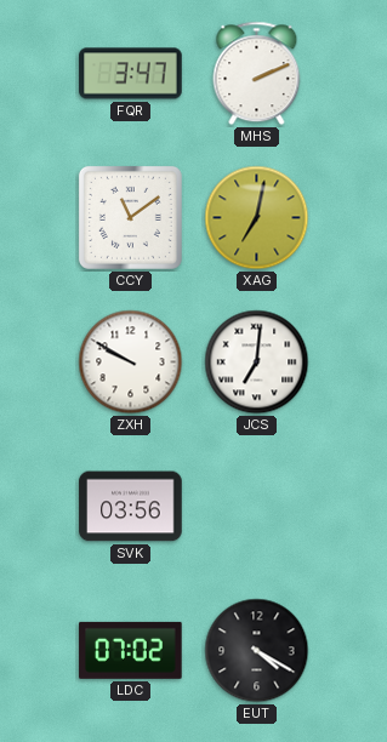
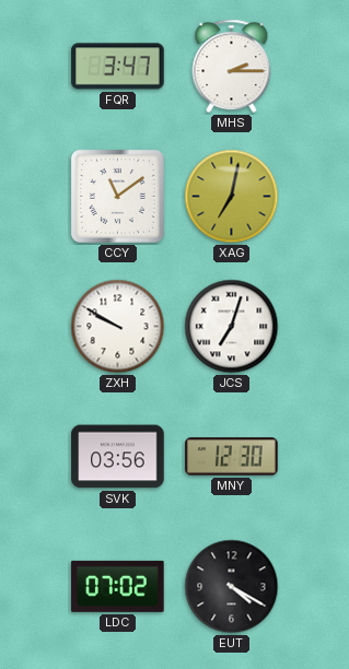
MHS: 2:11 -> 2:15 (232, 67)
JCS: 7:01 -> 7:03 (232, 327)
MNY: none -> 12:30 (232, 457)
